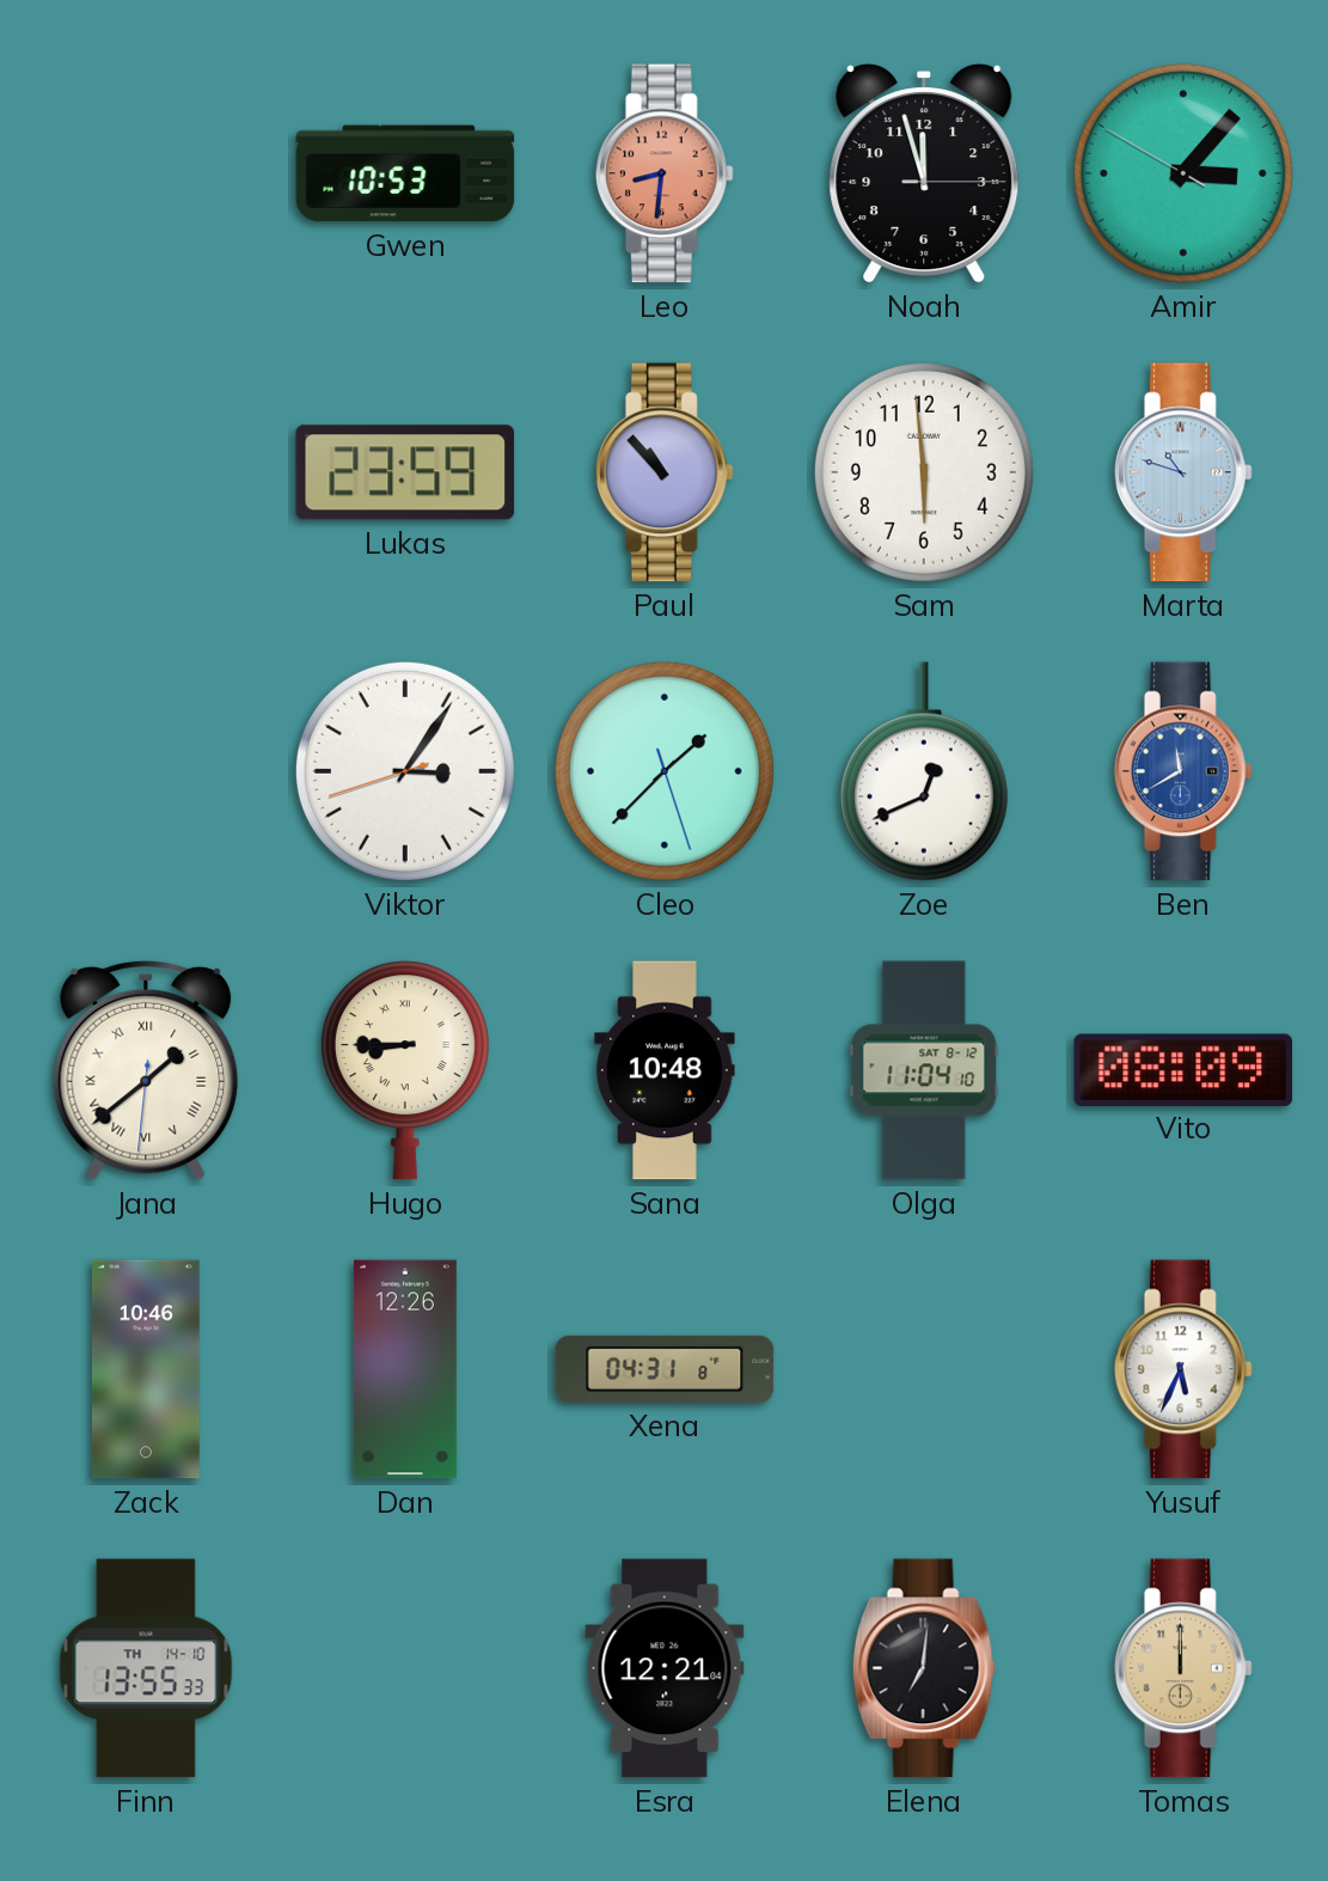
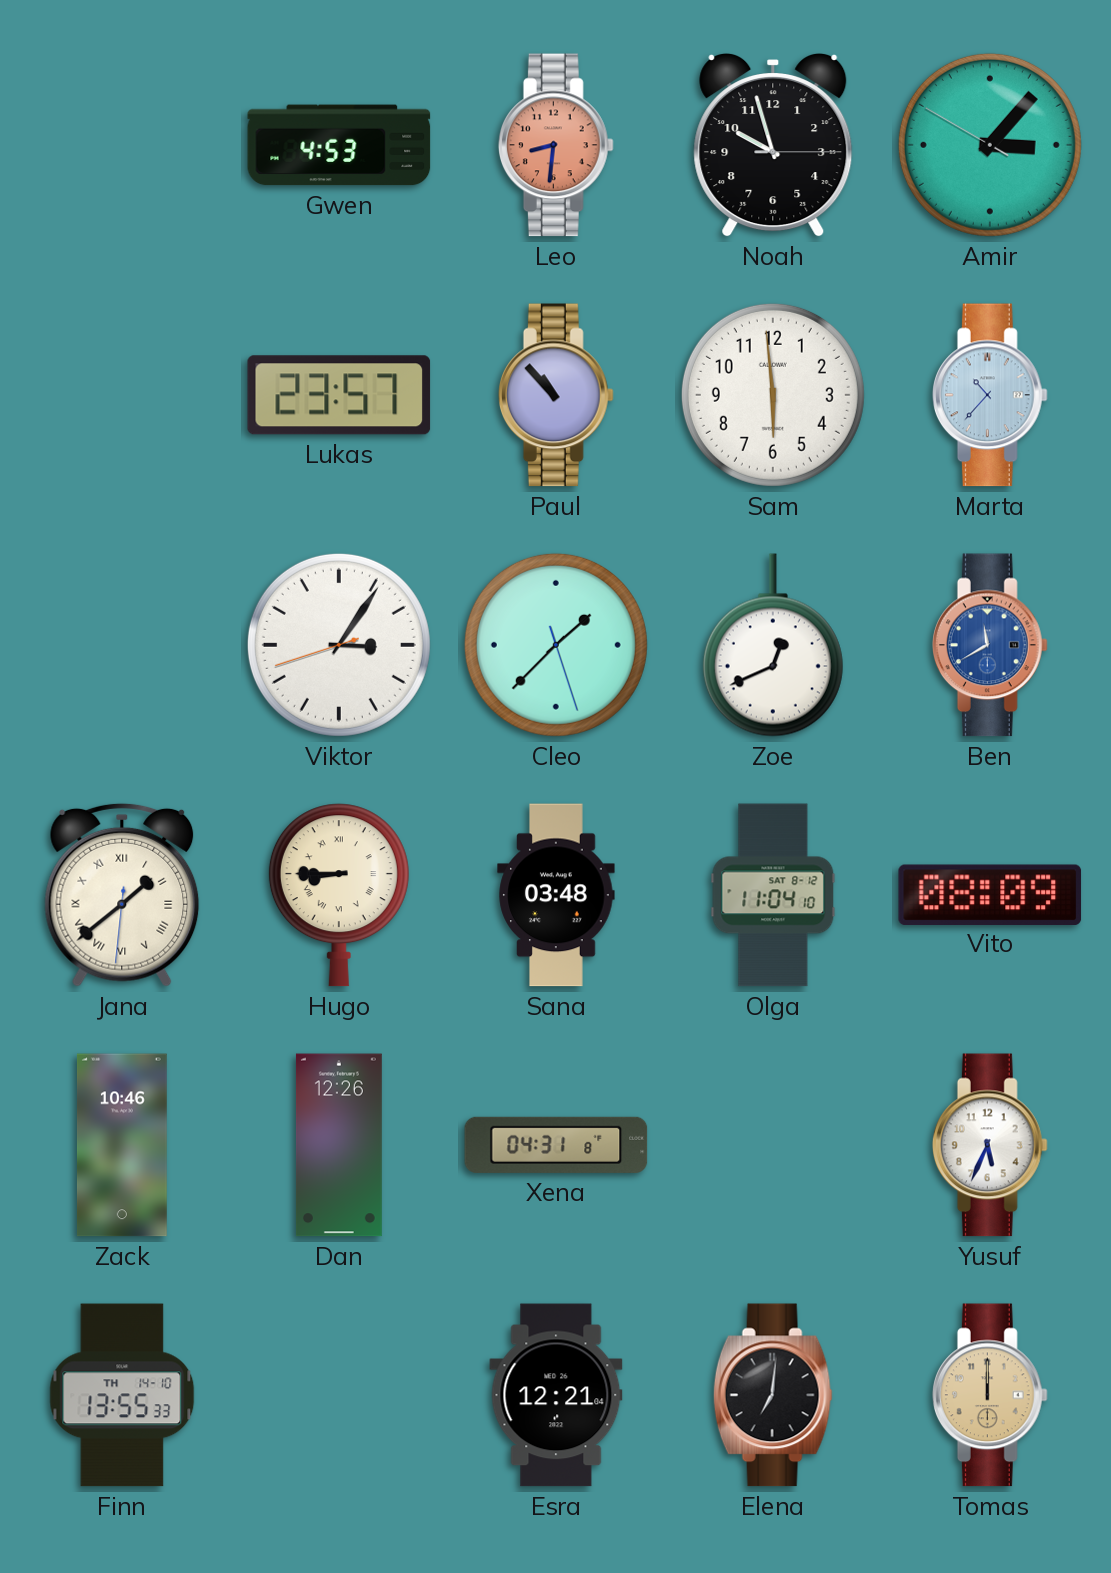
Gwen: 10:53 -> 4:53 (339, 145)
Noah: 11:57 -> 9:57 (773, 146)
Lukas: 23:59 -> 23:57 (339, 395)
Marta: 10:48 -> 10:37 (990, 395)
Sana: 10:48 -> 03:48 (556, 895)
